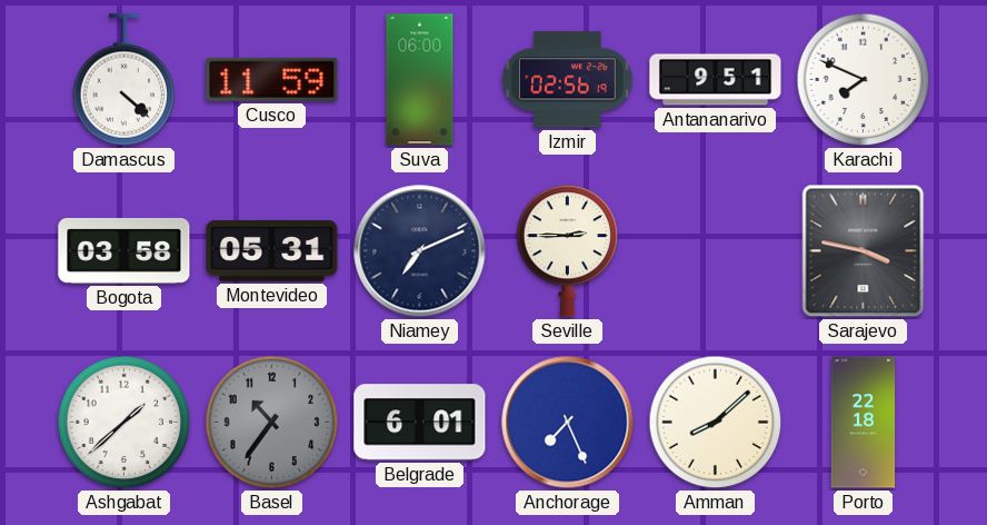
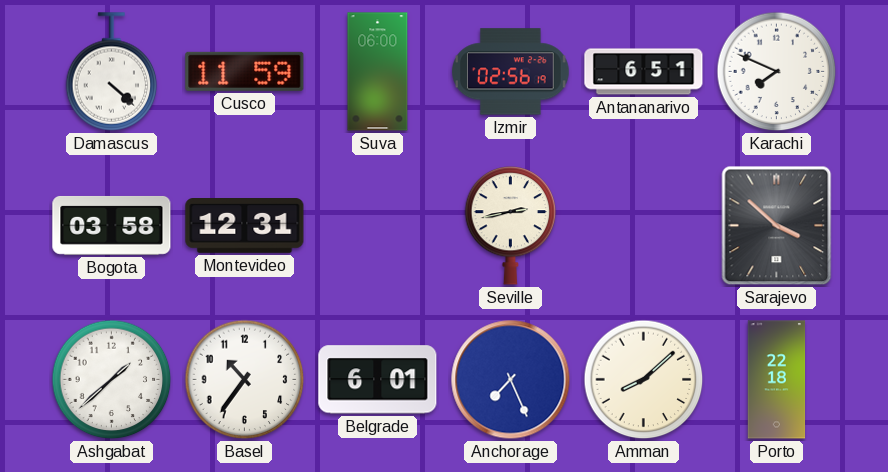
Antananarivo: 9:51 -> 6:51 (644, 72)
Montevideo: 05:31 -> 12:31 (245, 226)
Niamey: 7:11 -> none (420, 251)
Seville: 2:45 -> 2:43 (511, 226)
Sarajevo: 3:47 -> 3:52 (777, 226)
Basel dial: grey -> white (245, 380)
